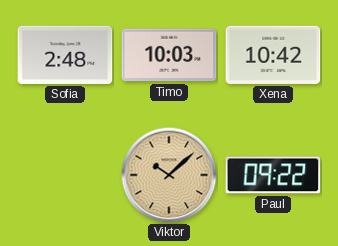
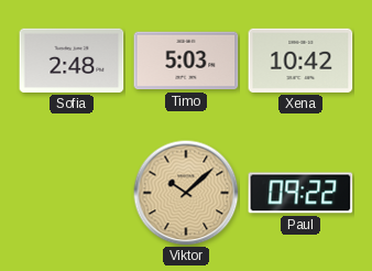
Timo: 10:03 -> 5:03 (186, 61)
